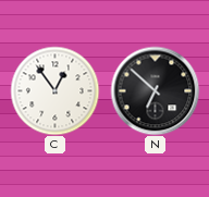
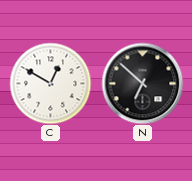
C: 12:54 -> 12:50 (50, 83)
